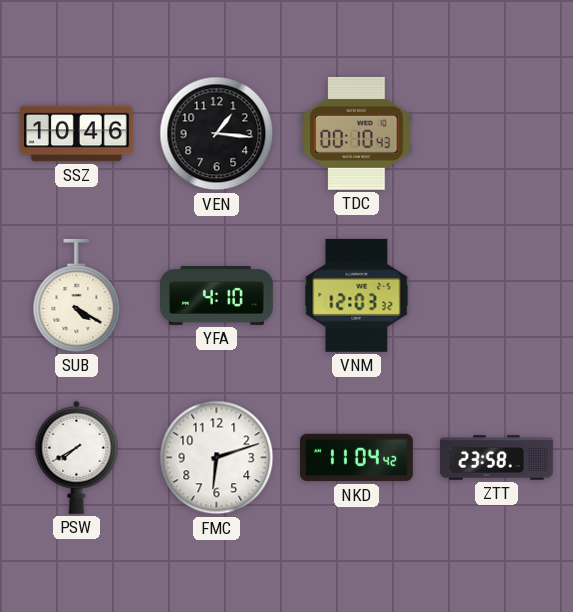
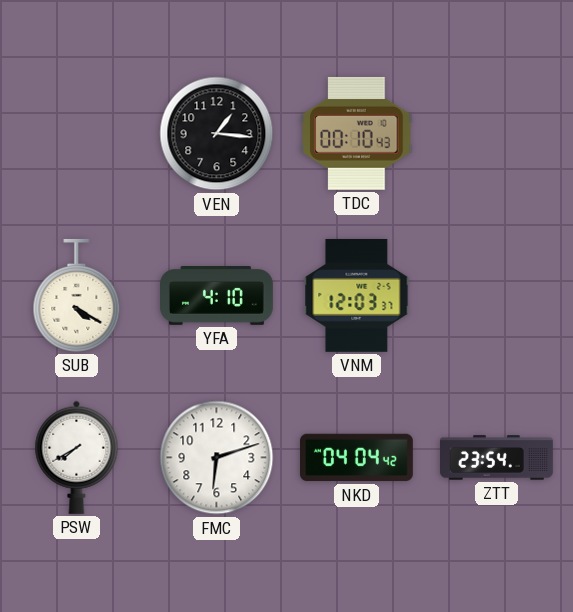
SSZ: 10:46 -> none (77, 134)
VNM: 12:03:32 -> 12:03:37 (357, 295)
NKD: 11:04 -> 04:04 (357, 458)
ZTT: 23:58 -> 23:54 (497, 458)
